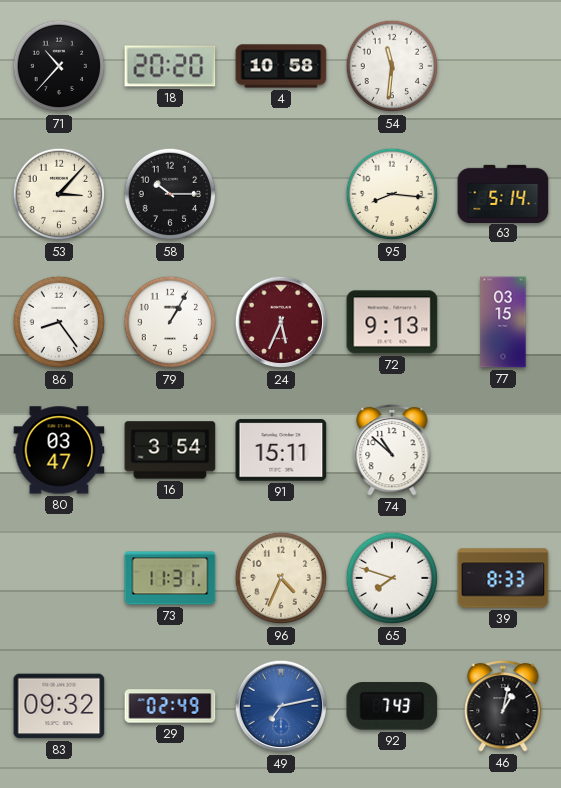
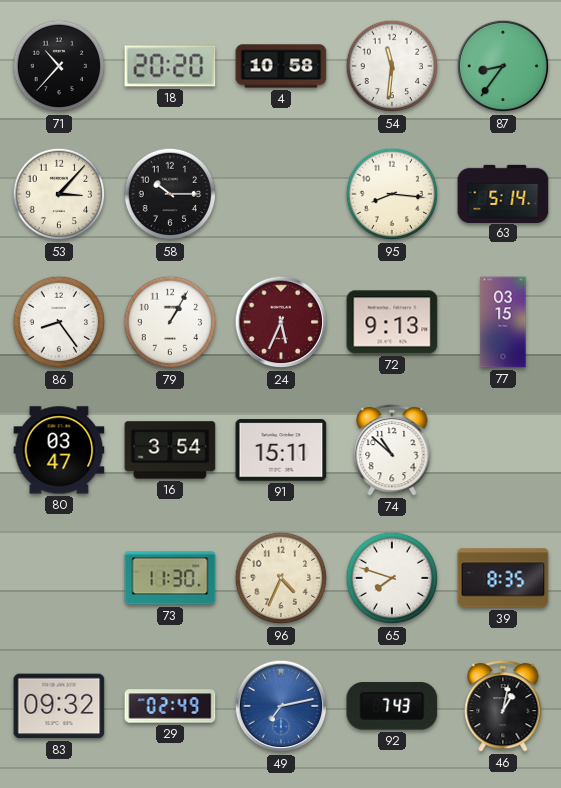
87: none -> 8:36 (503, 66)
73: 11:31 -> 11:30 (170, 578)
39: 8:33 -> 8:35 (503, 578)
